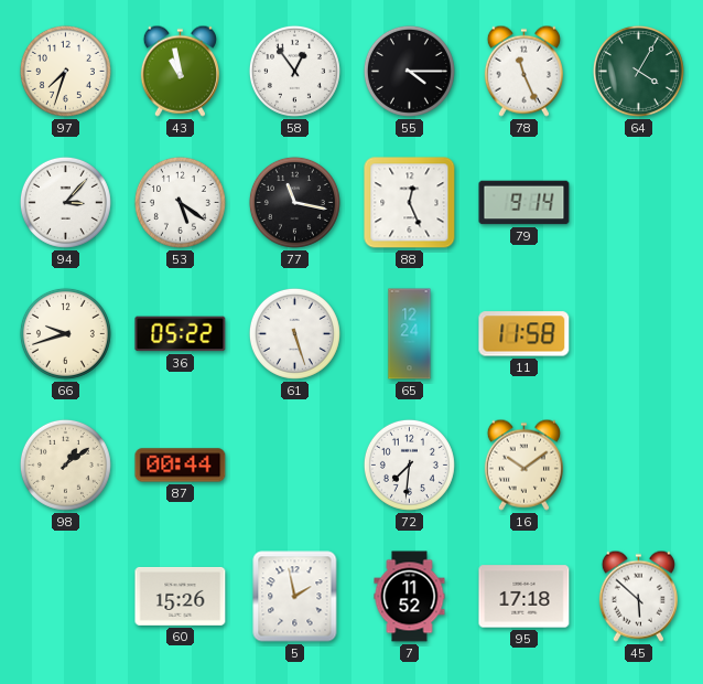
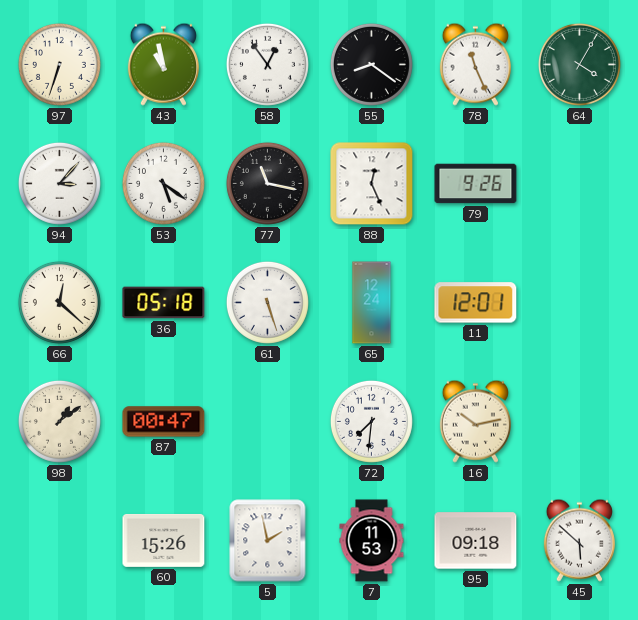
97: 7:33 -> 6:33 (59, 64)
55: 4:15 -> 8:21 (371, 64)
79: 9:14 -> 9:26 (476, 184)
66: 9:42 -> 12:22 (59, 302)
36: 05:22 -> 05:18 (164, 303)
11: 11:58 -> 12:01 (476, 303)
87: 00:44 -> 00:47 (164, 422)
16: 10:09 -> 10:13 (475, 421)
7: 11:52 -> 11:53 (372, 541)
95: 17:18 -> 09:18 (476, 541)
